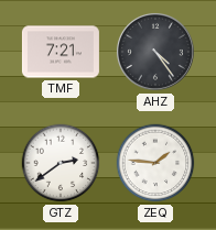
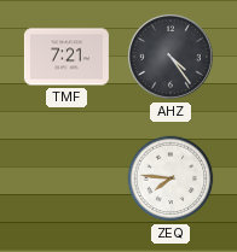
GTZ: 2:39 -> none (61, 163)
ZEQ: 1:46 -> 7:46 (170, 178)
